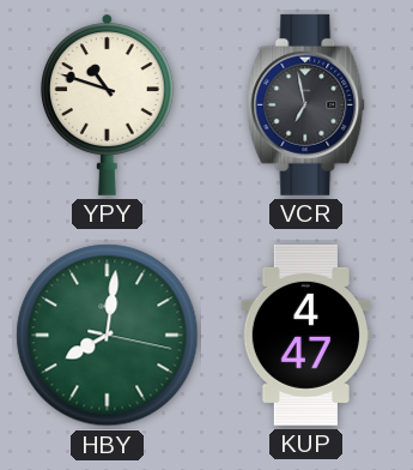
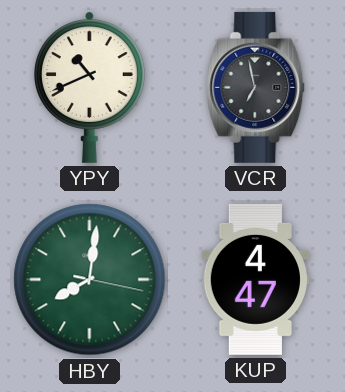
YPY: 10:48 -> 10:41 (89, 87)
